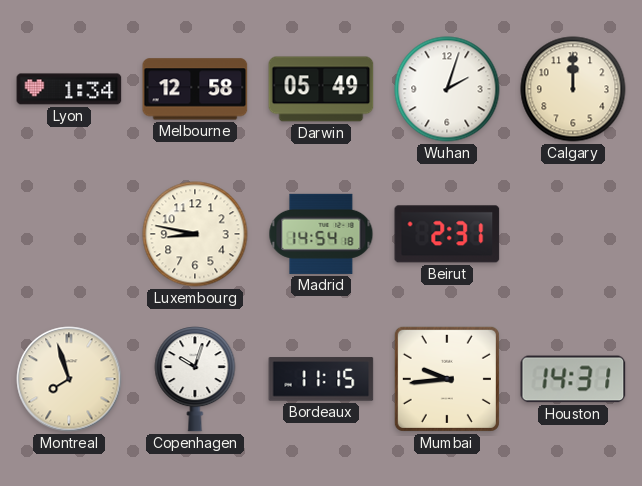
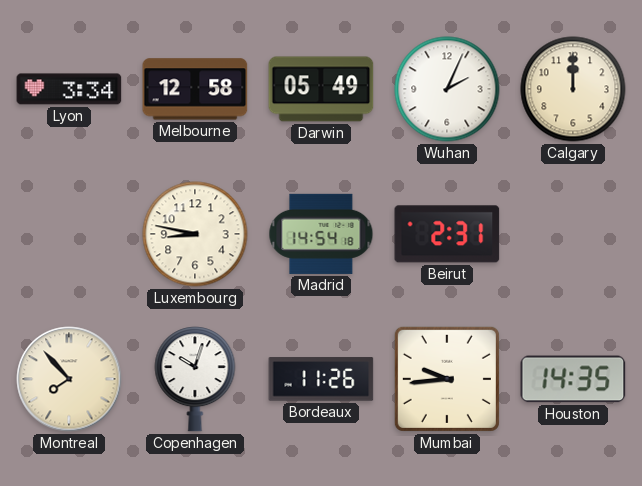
Lyon: 1:34 -> 3:34 (69, 89)
Wuhan: 2:03 -> 2:04 (447, 89)
Montreal: 7:57 -> 7:53 (69, 379)
Bordeaux: 11:15 -> 11:26 (321, 379)
Houston: 14:31 -> 14:35 (573, 379)
